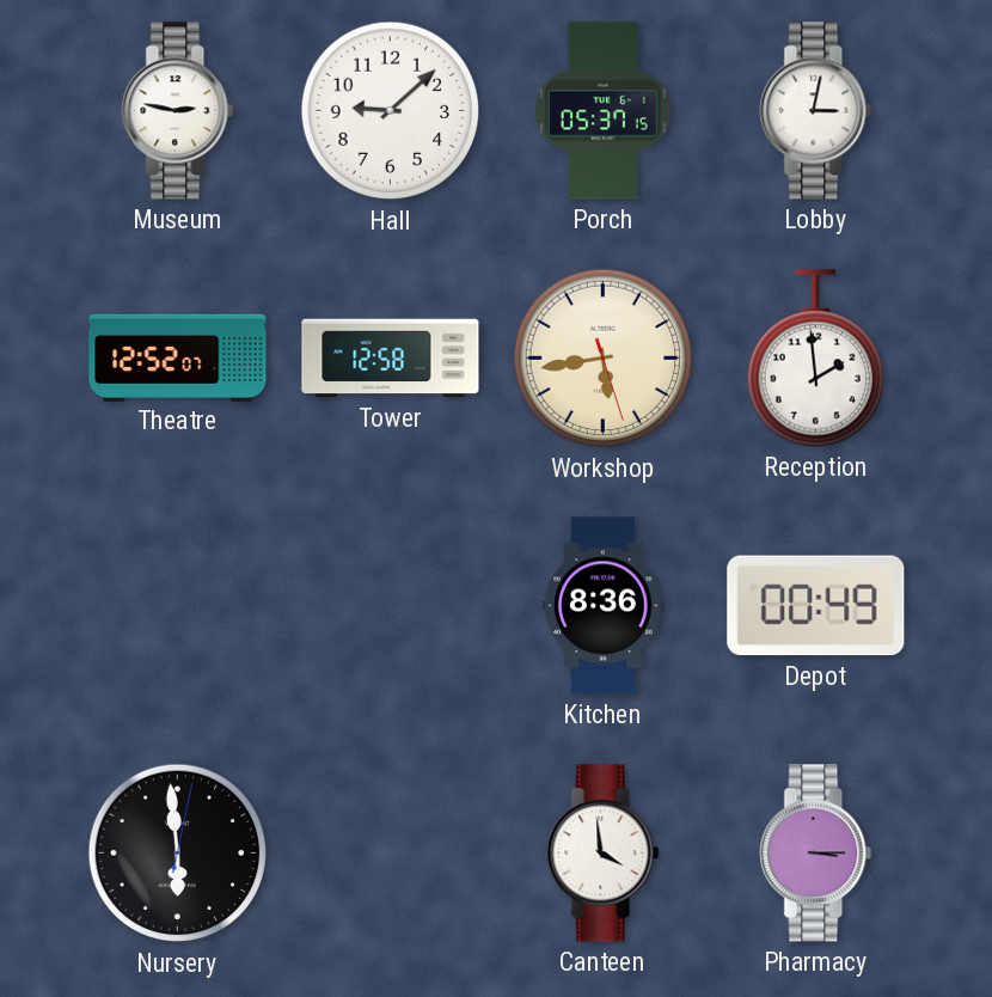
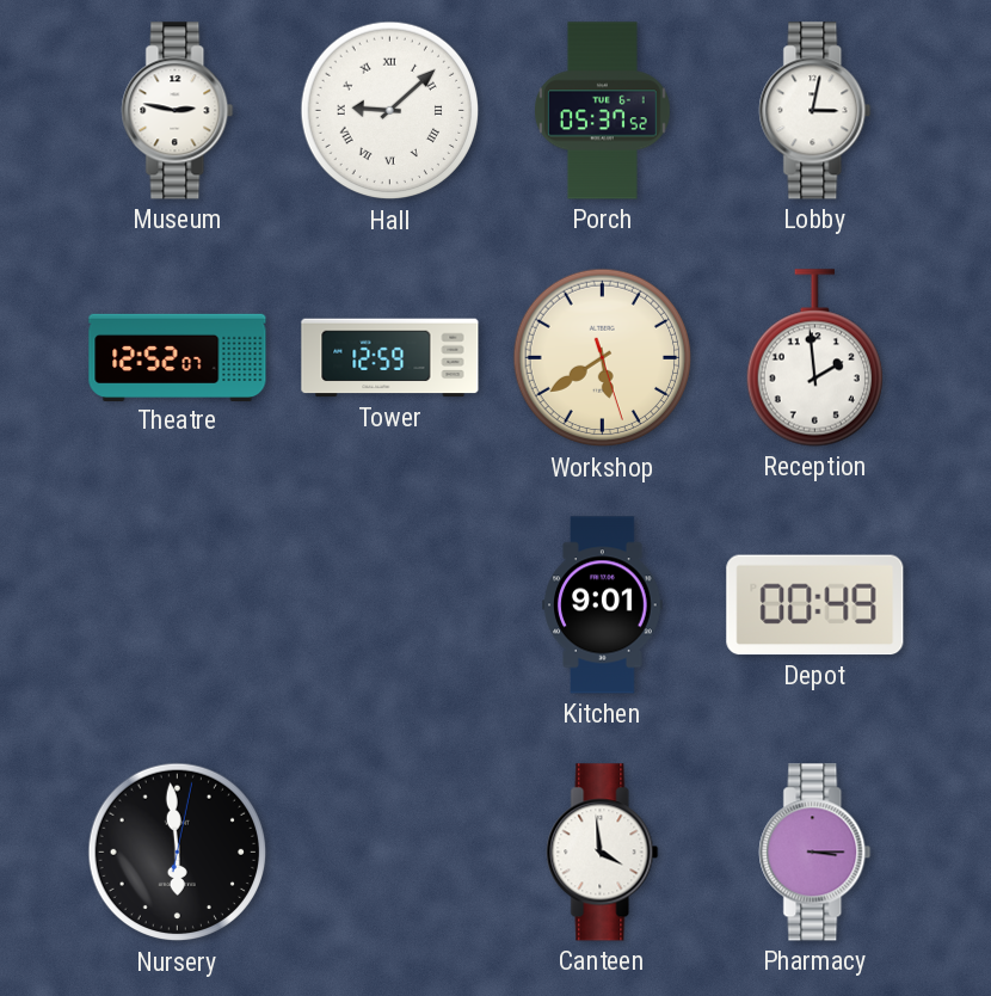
Hall numerals: Arabic -> Roman (390, 111)
Porch: 05:37:15 -> 05:37:52 (602, 111)
Tower: 12:58 -> 12:59 (390, 358)
Workshop: 5:43 -> 5:39 (603, 358)
Kitchen: 8:36 -> 9:01 (603, 605)
